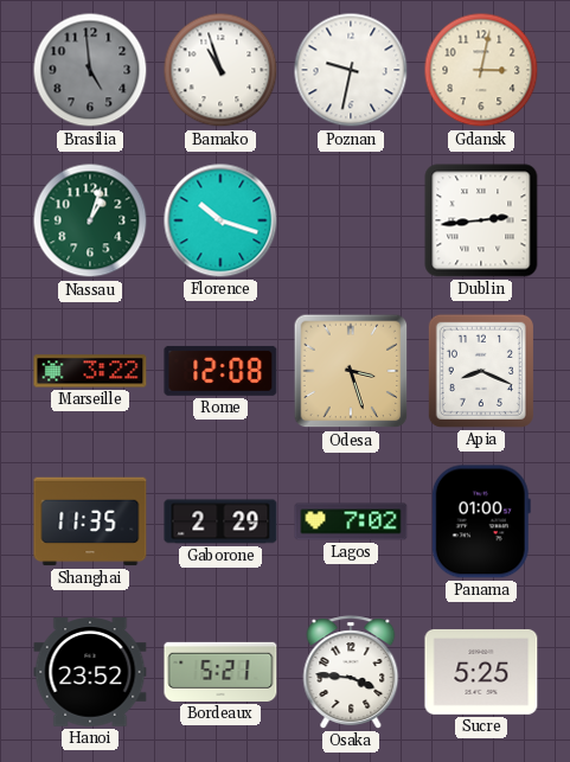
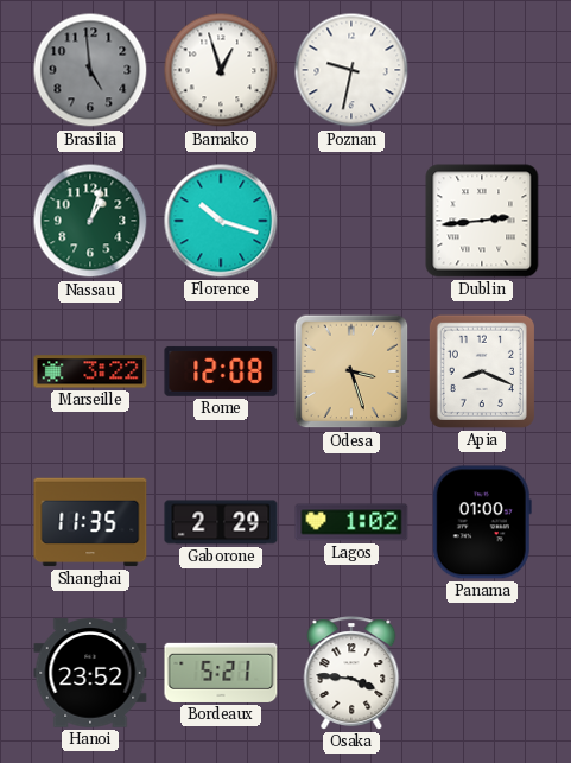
Bamako: 10:57 -> 12:57 (221, 70)
Gdansk: 3:02 -> none (481, 70)
Lagos: 7:02 -> 1:02 (351, 522)
Sucre: 5:25 -> none (481, 672)
